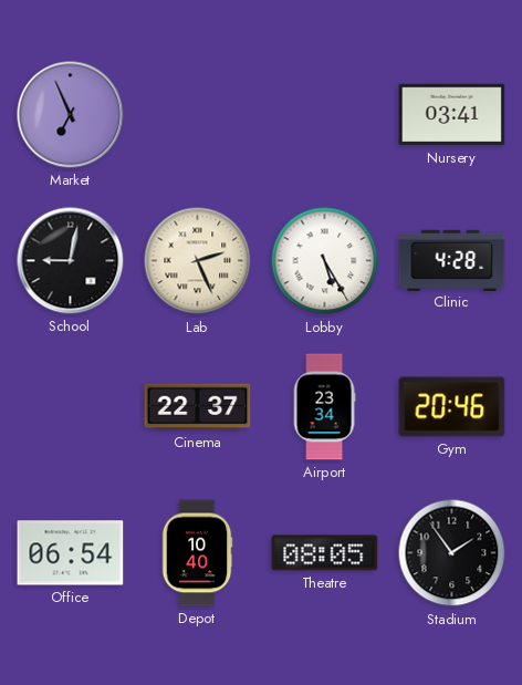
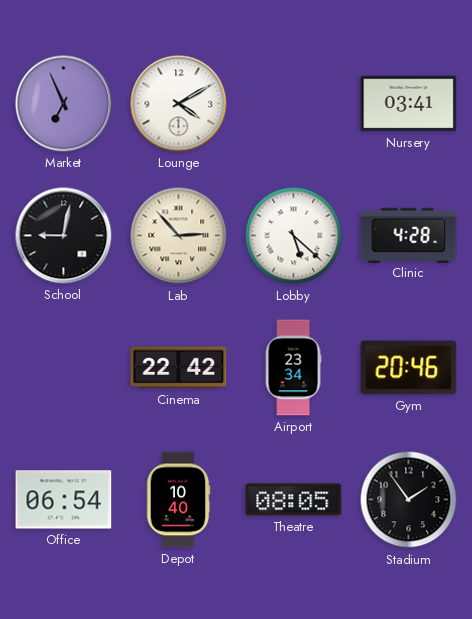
Lounge: none -> 4:10 (179, 104)
Lab: 2:26 -> 2:53 (179, 236)
Lobby: 5:25 -> 5:22 (294, 236)
Cinema: 22:37 -> 22:42 (179, 368)
